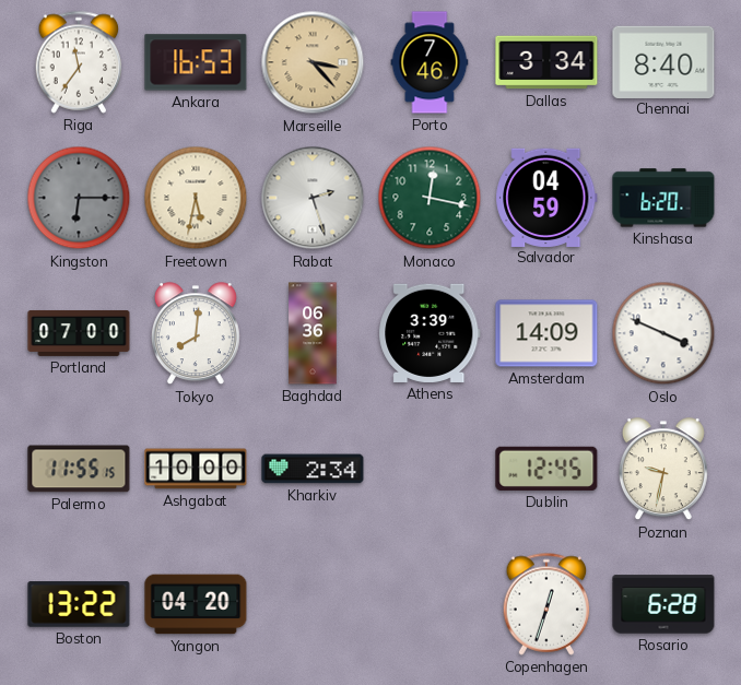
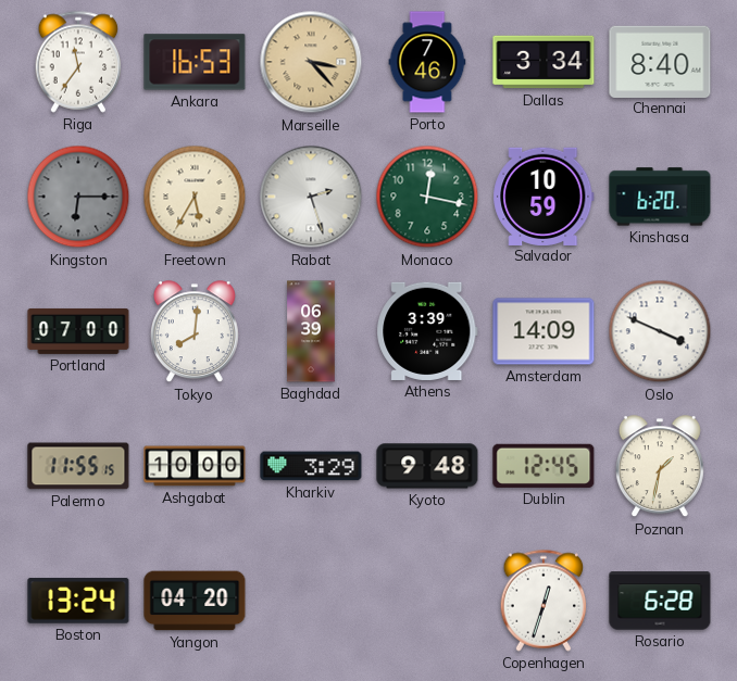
Freetown: 5:32 -> 5:35 (195, 197)
Salvador: 04:59 -> 10:59 (544, 196)
Baghdad: 06:36 -> 06:39 (311, 331)
Kharkiv: 2:34 -> 3:29 (311, 466)
Kyoto: none -> 9:48 (427, 466)
Poznan: 9:32 -> 1:32 (660, 467)
Boston: 13:22 -> 13:24 (78, 601)
